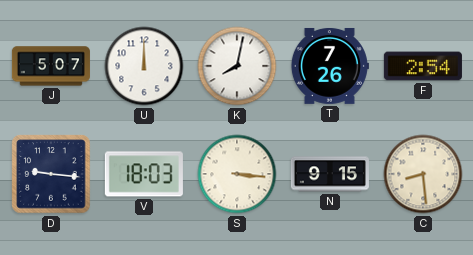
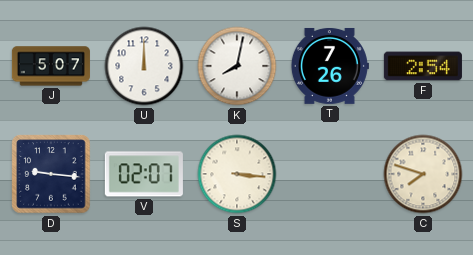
V: 18:03 -> 02:07 (144, 174)
N: 9:15 -> none (330, 174)
C: 8:29 -> 7:48 (423, 174)
